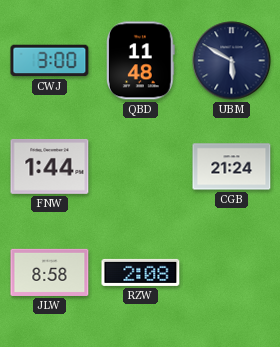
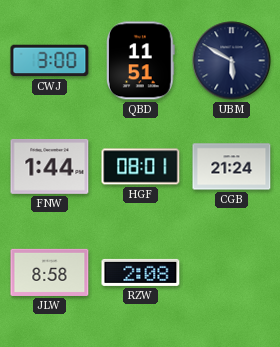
QBD: 11:48 -> 11:51 (140, 61)
HGF: none -> 08:01 (141, 167)
